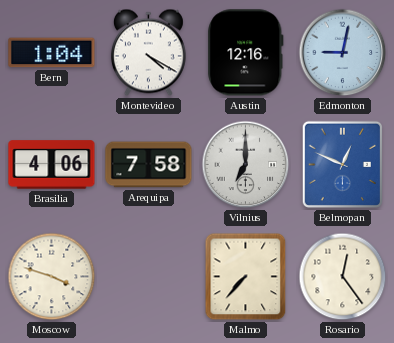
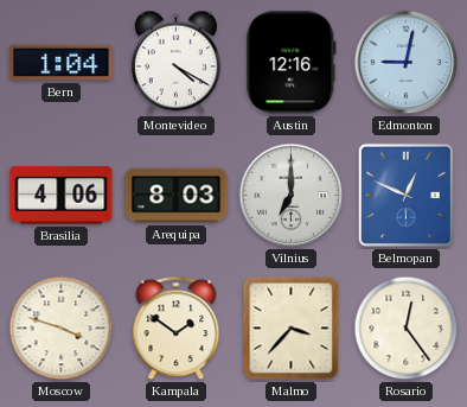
Arequipa: 7:58 -> 8:03 (177, 196)
Kampala: none -> 1:51 (177, 329)
Malmo: 7:37 -> 3:37 (292, 329)
